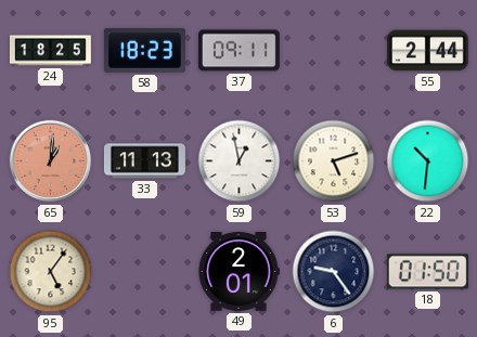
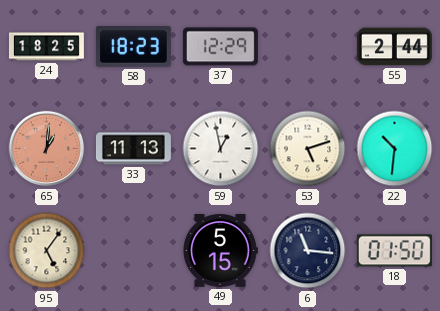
37: 09:11 -> 12:29 (220, 47)
49: 2:01 -> 5:15 (221, 251)
6: 9:24 -> 11:16 (308, 251)
